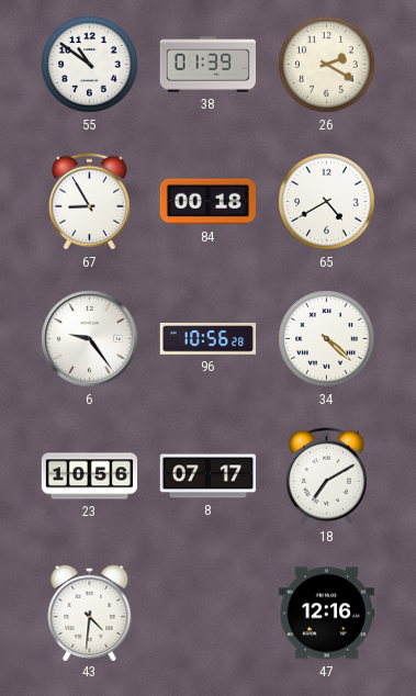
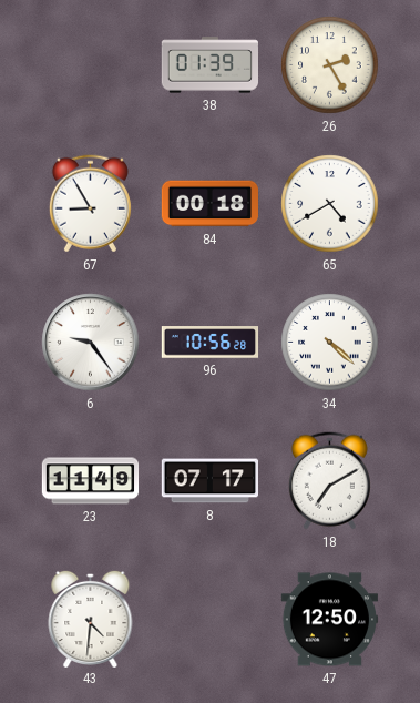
55: 10:51 -> none (90, 65)
26: 2:20 -> 2:25 (330, 65)
23: 10:56 -> 11:49 (91, 481)
47: 12:16 -> 12:50 (329, 620)
